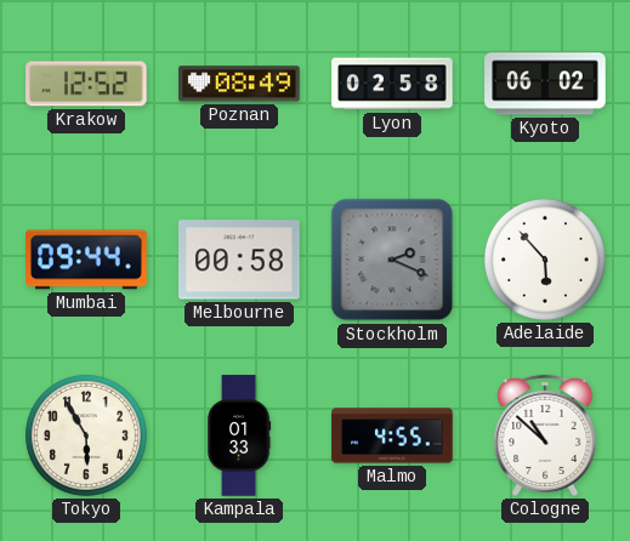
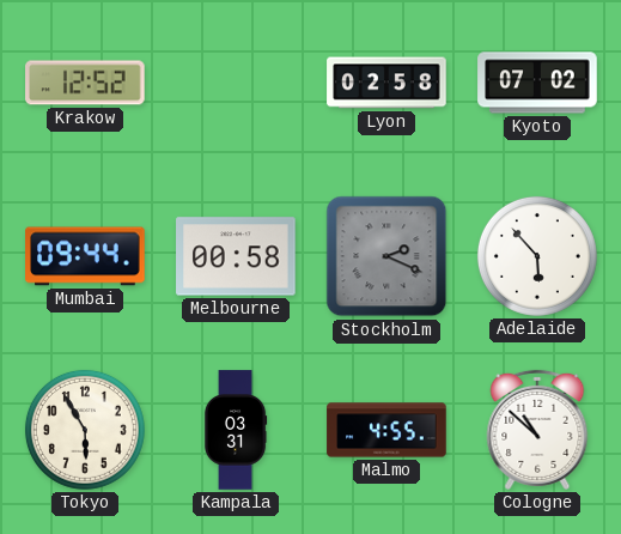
Poznan: 08:49 -> none (239, 84)
Kyoto: 06:02 -> 07:02 (537, 83)
Kampala: 01:33 -> 03:31 (236, 430)
